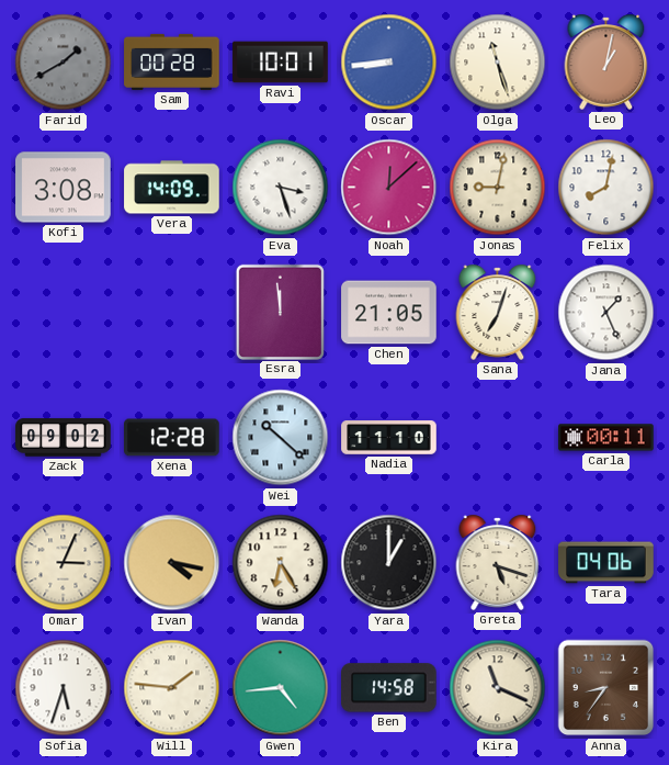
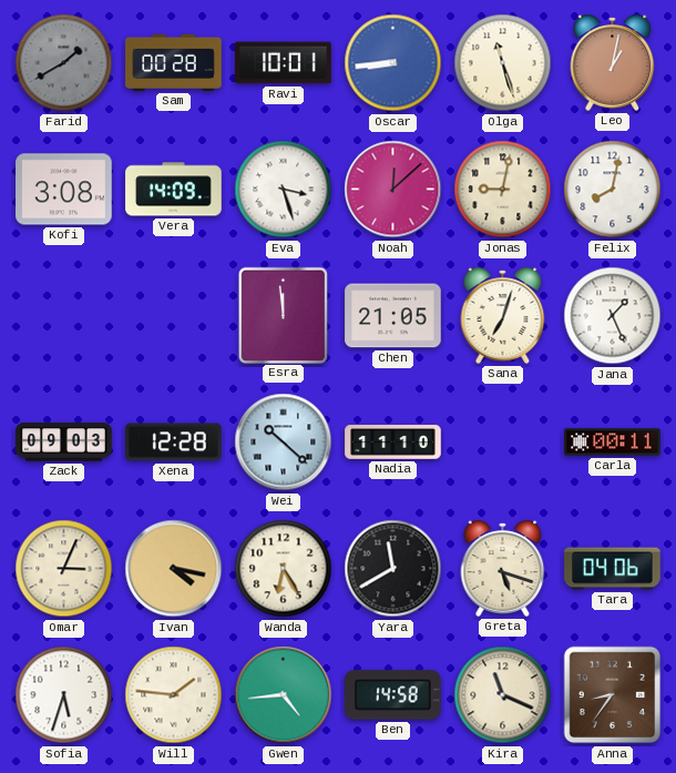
Zack: 09:02 -> 09:03 (64, 443)
Yara: 1:00 -> 11:40 (393, 569)
